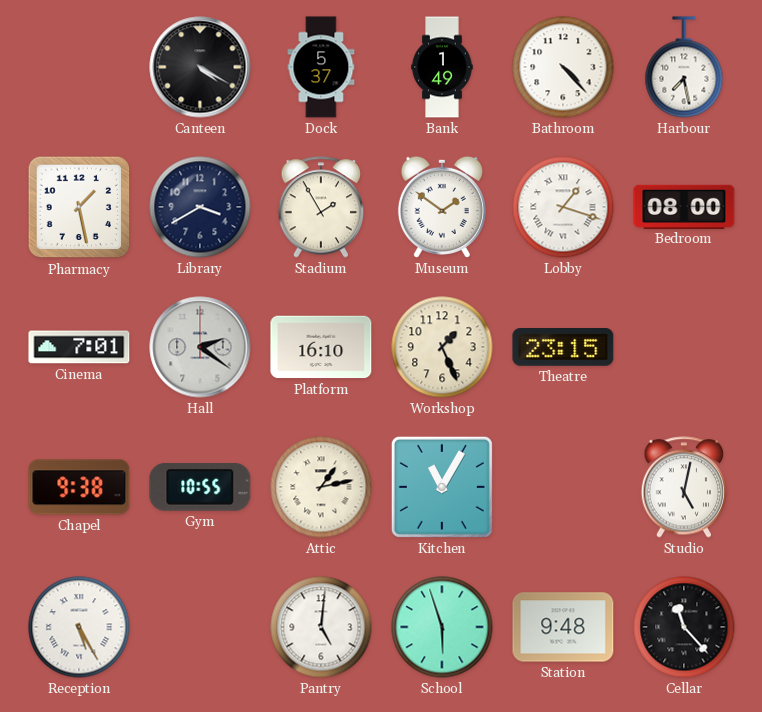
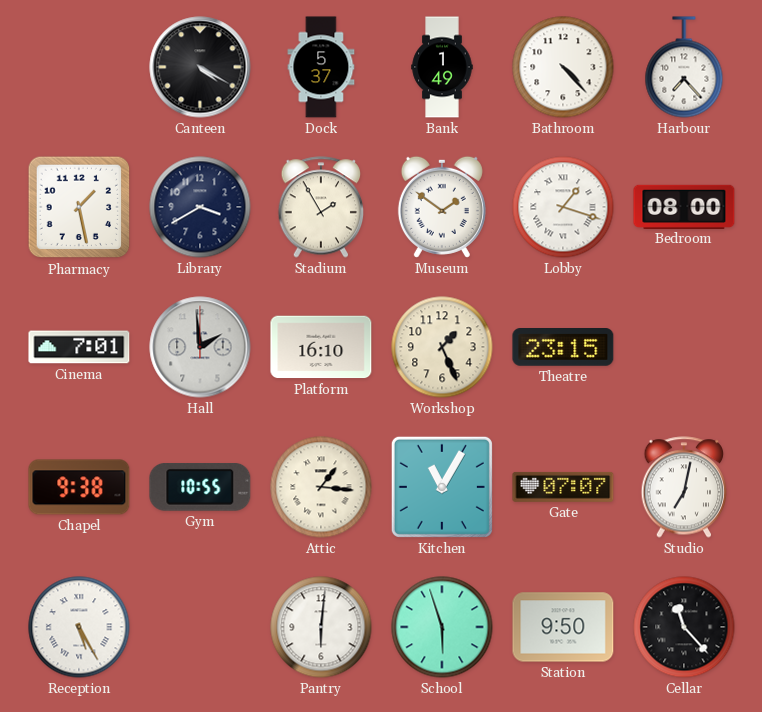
Harbour: 7:28 -> 7:23 (684, 67)
Hall: 2:21 -> 1:59 (200, 347)
Attic: 1:13 -> 1:16 (321, 487)
Gate: none -> 07:07 (563, 487)
Studio: 5:02 -> 7:02 (684, 487)
Pantry: 5:01 -> 6:01 (321, 627)
Station: 9:48 -> 9:50 (563, 627)
